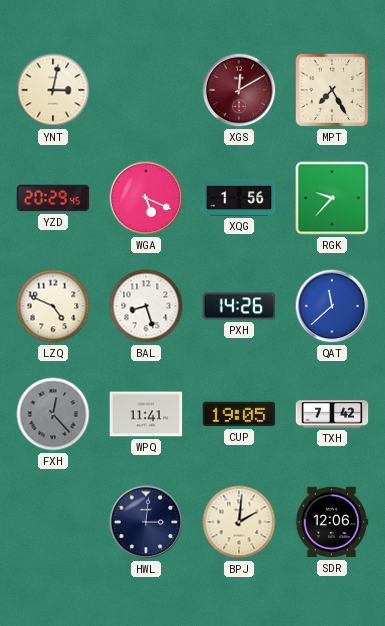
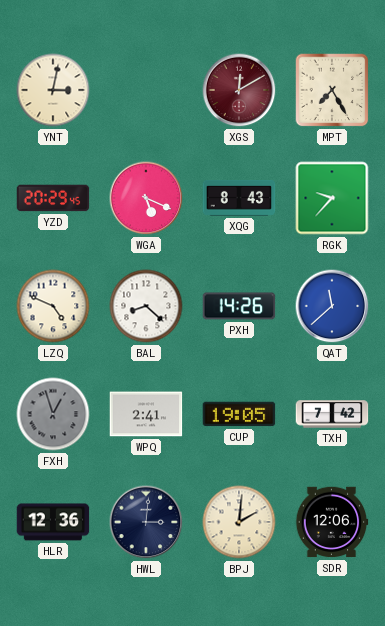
XQG: 1:56 -> 8:43 (239, 198)
BAL: 8:27 -> 8:22 (146, 306)
FXH: 12:23 -> 12:57 (53, 414)
WPQ: 11:41 -> 2:41 (146, 414)
HLR: none -> 12:36 (53, 522)
